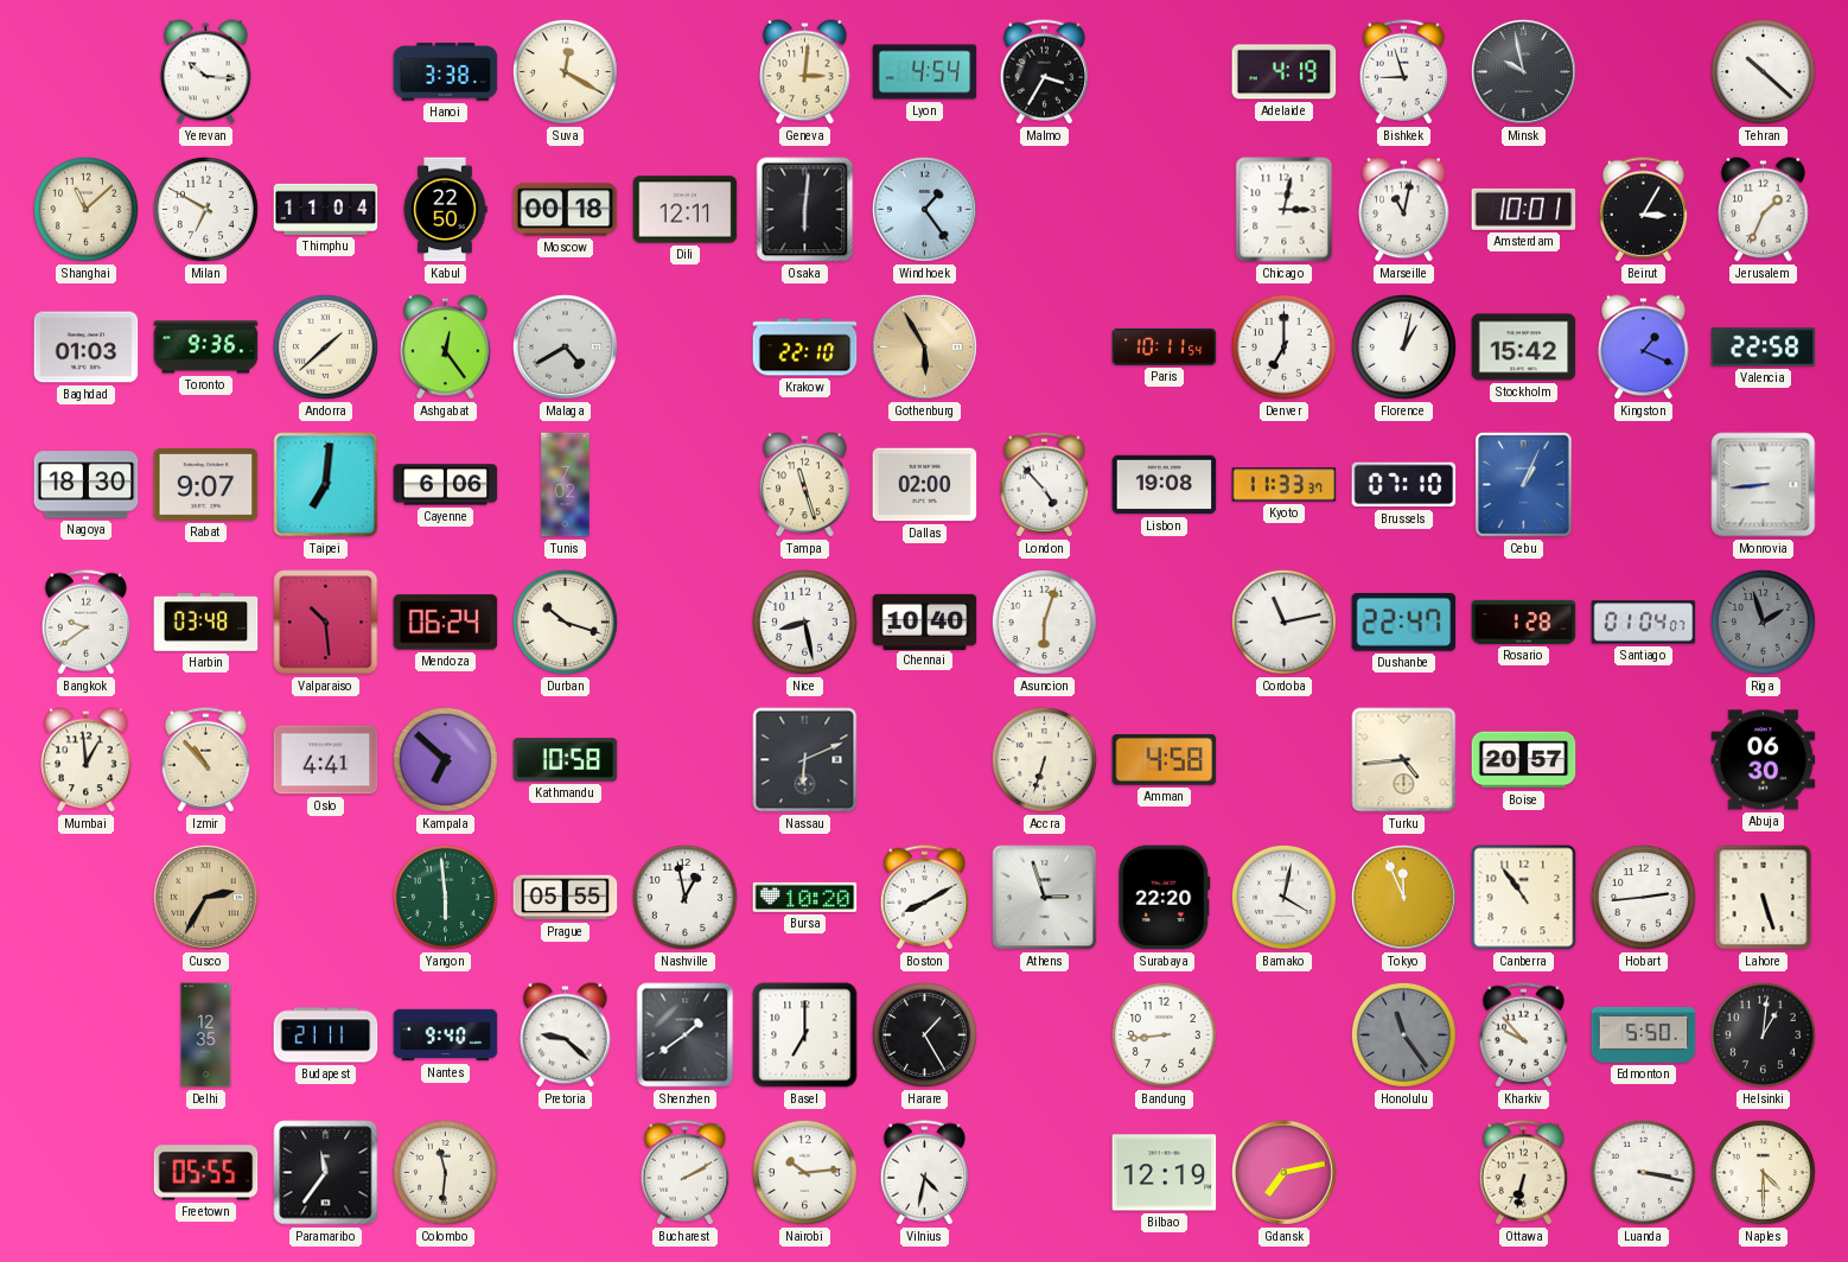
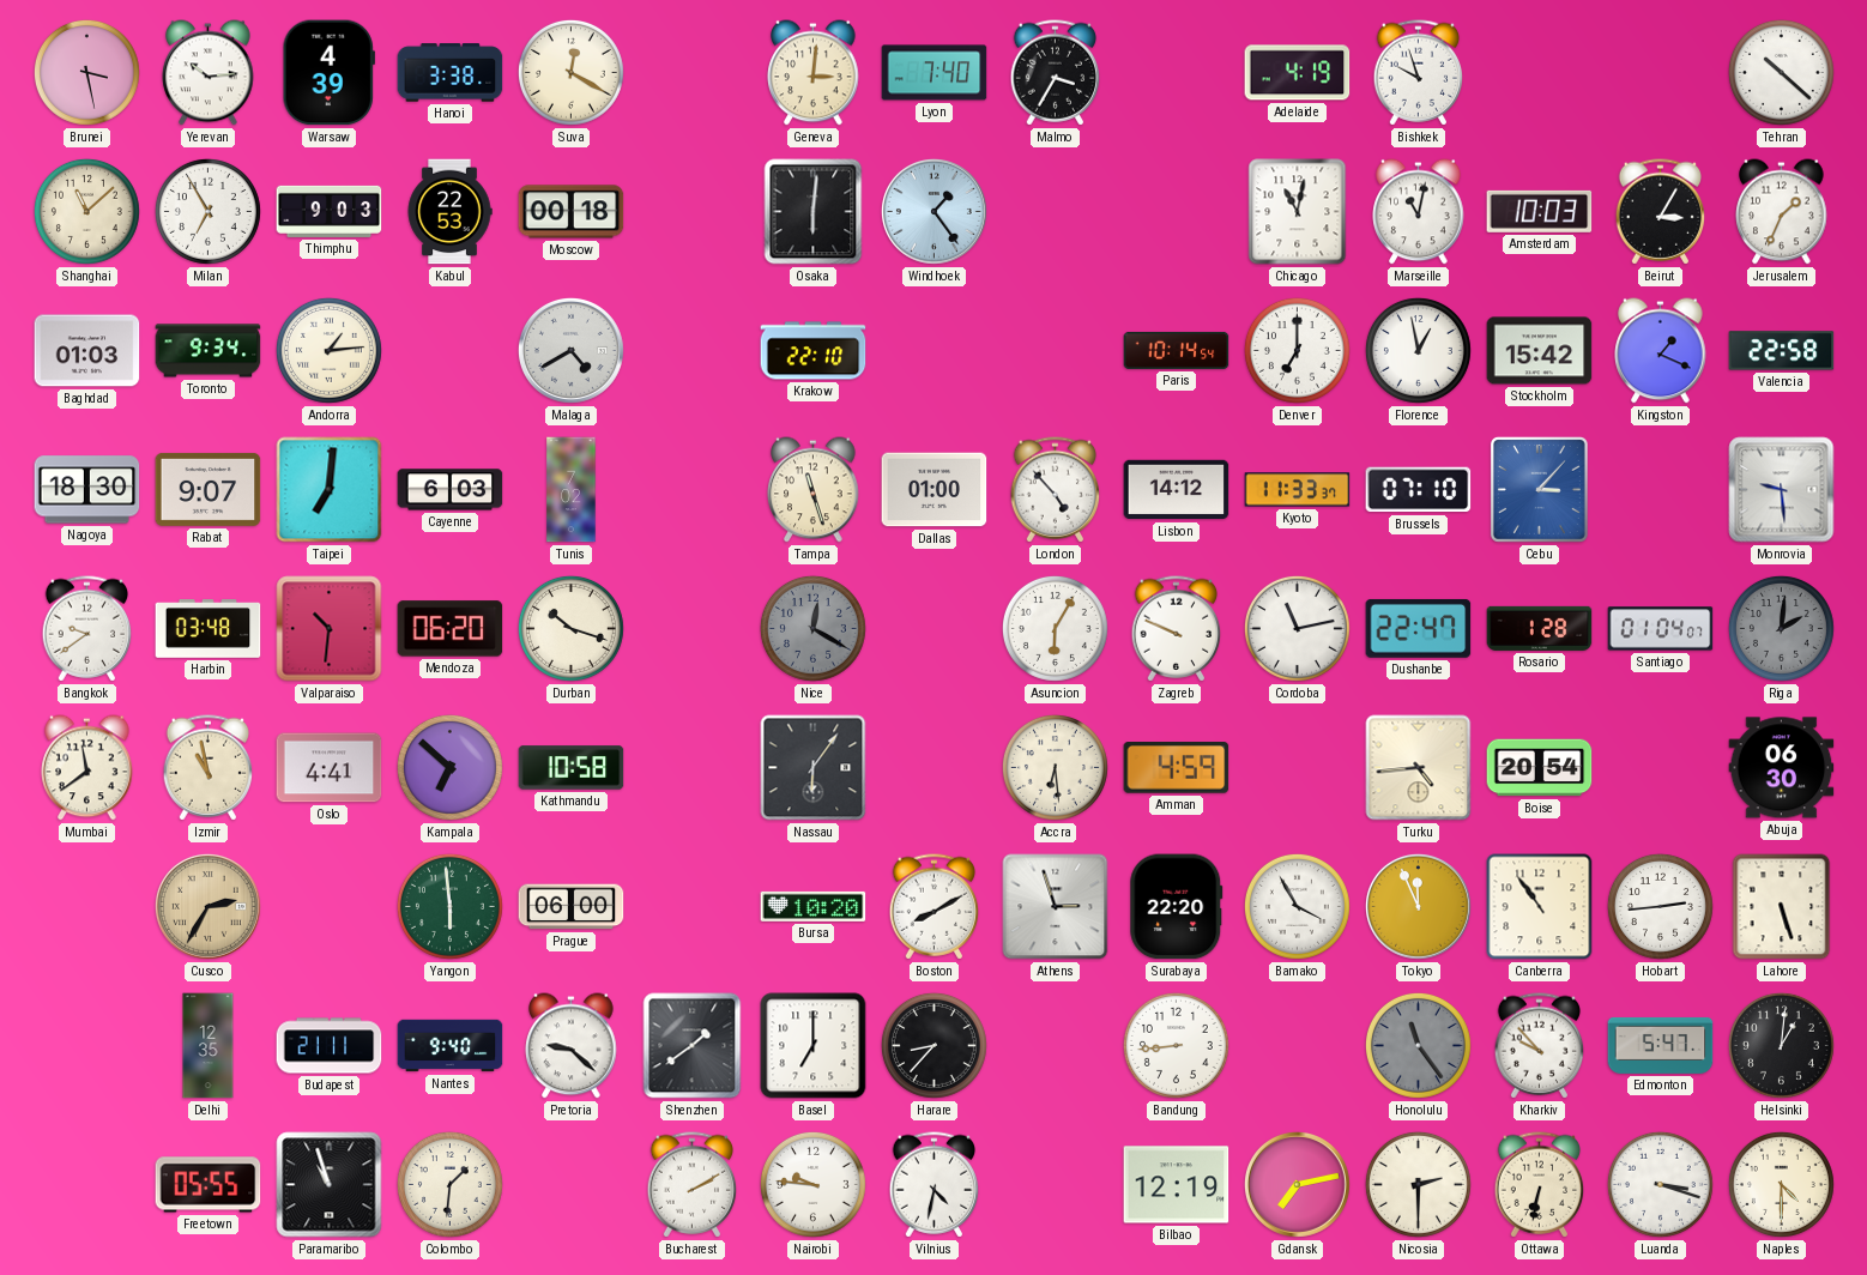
Brunei: none -> 3:28 (86, 72)
Yerevan: 10:16 -> 10:14 (209, 73)
Warsaw: none -> 4:39 (328, 73)
Lyon: 4:54 -> 7:40 (935, 73)
Bishkek: 8:57 -> 9:57 (1419, 73)
Minsk: 9:58 -> none (1523, 71)
Milan: 6:50 -> 6:55 (207, 211)
Thimphu: 11:04 -> 9:03 (330, 211)
Kabul: 22:50 -> 22:53 (449, 212)
Dili: 12:11 -> none (686, 210)
Chicago: 3:02 -> 11:02 (1298, 212)
Amsterdam: 10:01 -> 10:03 (1540, 211)
Toronto: 9:36 -> 9:34 (209, 351)
Andorra: 1:38 -> 1:14 (328, 350)
Ashgabat: 12:24 -> none (446, 348)
Gothenburg: 5:55 -> none (924, 346)
Paris: 10:11 -> 10:14 (1177, 350)
Florence: 1:02 -> 12:58 (1418, 350)
Cayenne: 6:06 -> 6:03 (451, 490)
Dallas: 02:00 -> 01:00 (935, 490)
Lisbon: 19:08 -> 14:12 (1177, 490)
Cebu: 1:04 -> 3:07 (1539, 489)
Monrovia: 8:44 -> 9:29 (1782, 490)
Valparaiso: 10:29 -> 10:31 (330, 629)
Mendoza: 06:24 -> 06:20 (451, 629)
Nice: 8:28 -> 12:20 (812, 628)
Nice dial: white -> grey (812, 628)
Chennai: 10:40 -> none (925, 622)
Asuncion: 6:03 -> 6:05 (1055, 628)
Zagreb: none -> 9:49 (1177, 629)
Riga: 1:57 -> 2:01 (1781, 628)
Mumbai: 12:59 -> 11:39 (87, 768)
Izmir: 10:53 -> 10:58 (209, 768)
Nassau: 6:11 -> 6:06 (814, 768)
Accra: 6:33 -> 6:29 (1055, 767)
Amman: 4:58 -> 4:59 (1177, 768)
Boise: 20:57 -> 20:54 (1540, 768)
Prague: 05:55 -> 06:00 (572, 907)
Nashville: 12:58 -> none (684, 897)
Bamako: 4:02 -> 3:55 (1297, 906)
Harare: 1:25 -> 8:37 (933, 1045)
Edmonton: 5:50 -> 5:47 (1661, 1045)
Paramaribo: 11:36 -> 10:57 (330, 1185)
Colombo: 11:31 -> 1:31 (449, 1184)
Nairobi: 10:14 -> 9:46 (812, 1184)
Nicosia: none -> 2:30 (1418, 1184)
Luanda: 3:17 -> 3:18 (1660, 1184)
